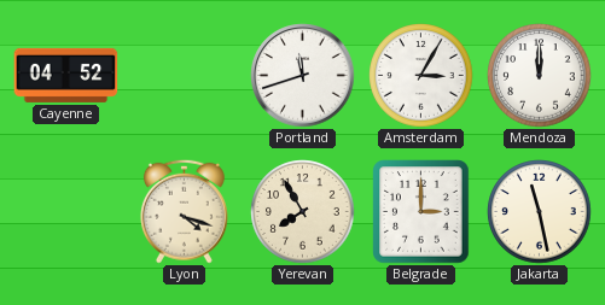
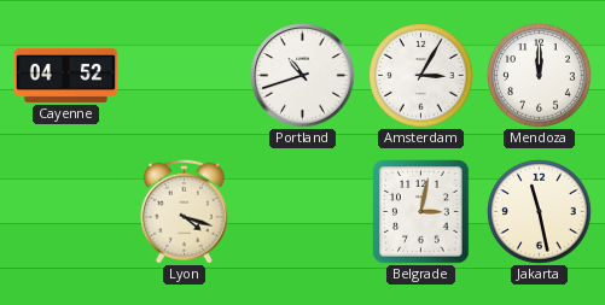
Portland: 11:42 -> 10:42 (303, 76)
Yerevan: 7:55 -> none (303, 212)
Belgrade: 3:00 -> 3:02 (421, 212)
